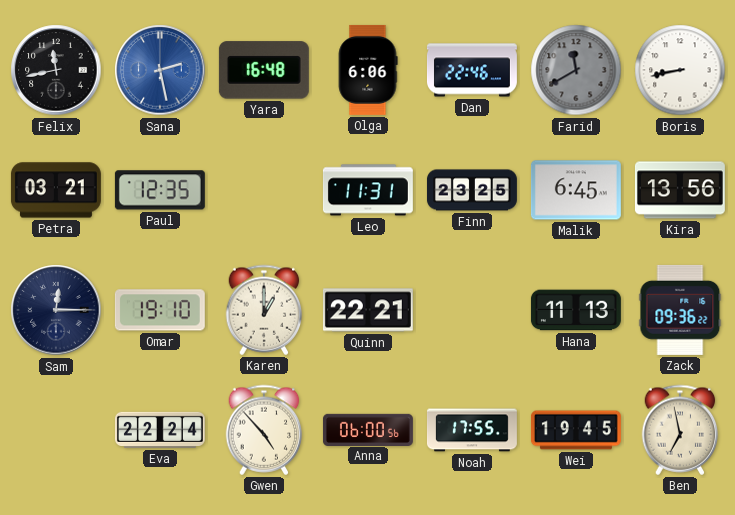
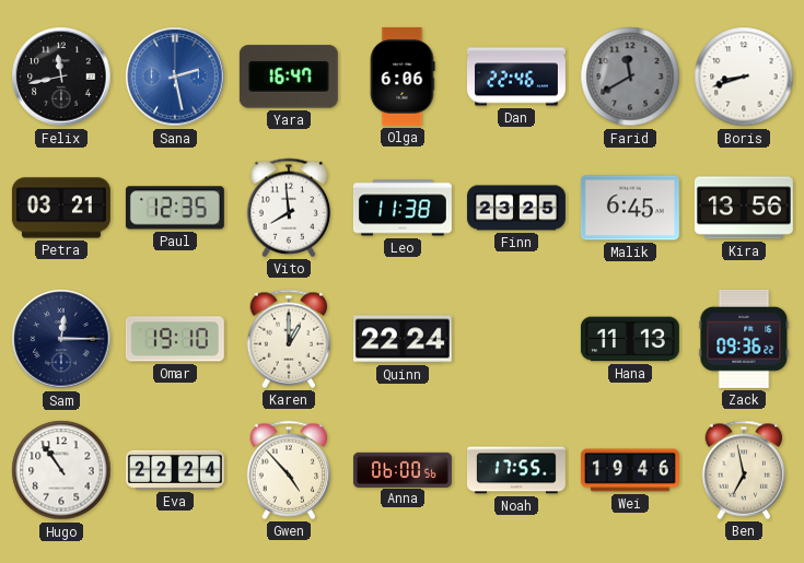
Yara: 16:48 -> 16:47 (289, 77)
Boris: 8:43 -> 8:42 (744, 77)
Vito: none -> 7:59 (289, 208)
Leo: 11:31 -> 11:38 (403, 208)
Quinn: 22:21 -> 22:24 (403, 339)
Hugo: none -> 10:54 (61, 470)
Wei: 19:45 -> 19:46 (630, 470)
